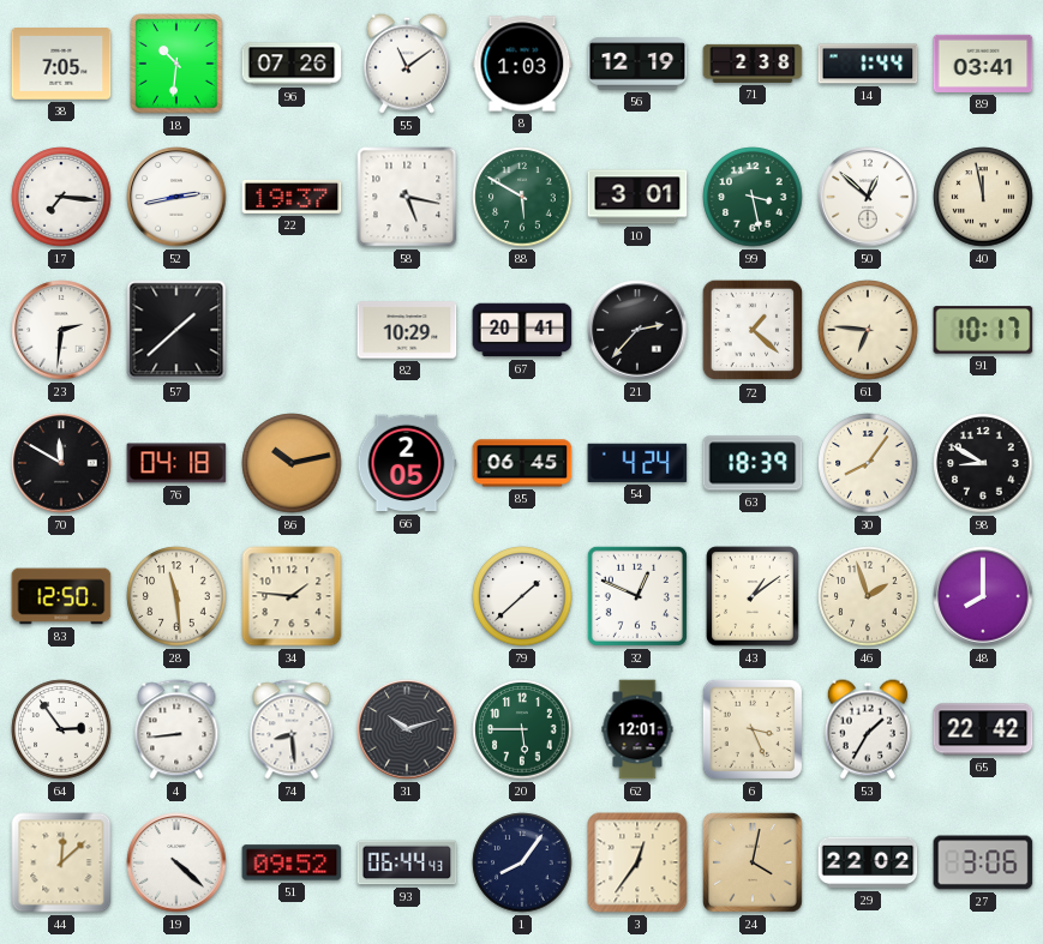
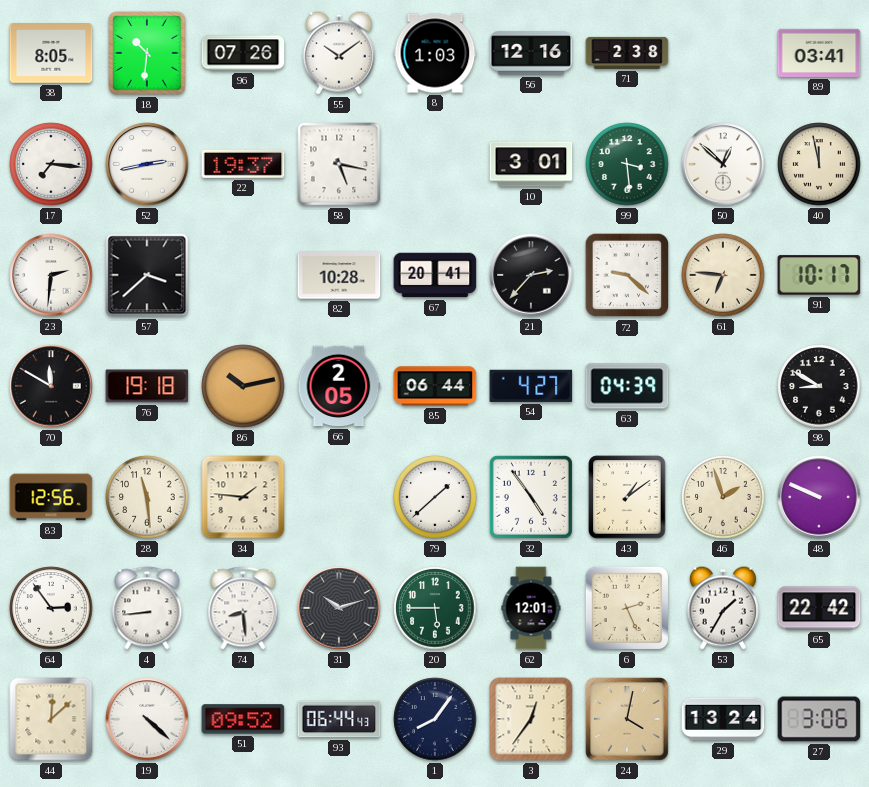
38: 7:05 -> 8:05 (51, 54)
55: 11:09 -> 10:09 (339, 53)
56: 12:19 -> 12:16 (531, 53)
14: 1:44 -> none (868, 64)
88: 5:50 -> none (522, 197)
99: 3:28 -> 3:29 (627, 164)
57: 1:38 -> 3:38 (147, 275)
82: 10:29 -> 10:28 (339, 275)
72: 1:22 -> 9:22 (627, 275)
76: 04:18 -> 19:18 (147, 386)
85: 06:45 -> 06:44 (435, 386)
54: 4:24 -> 4:27 (531, 386)
63: 18:39 -> 04:39 (627, 386)
30: 8:06 -> none (868, 463)
83: 12:50 -> 12:56 (51, 497)
32: 12:49 -> 4:54 (531, 497)
48: 8:00 -> 9:49 (819, 497)
6: 3:26 -> 2:26 (627, 608)
29: 22:02 -> 13:24 (723, 719)
